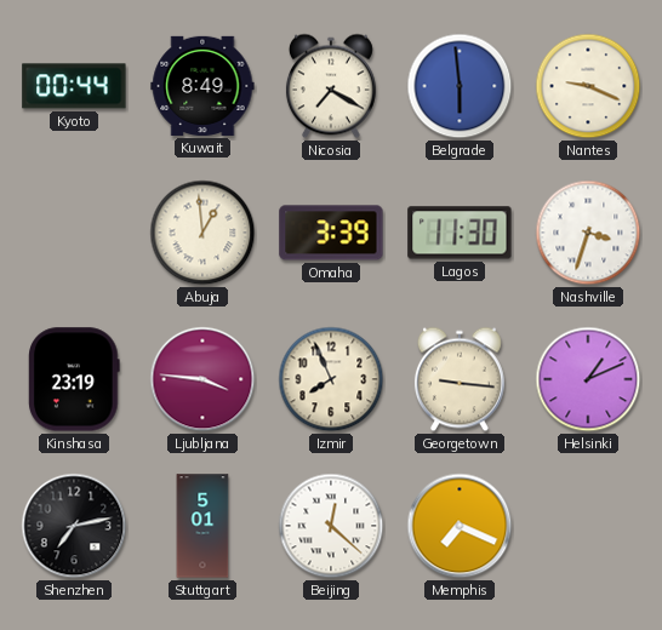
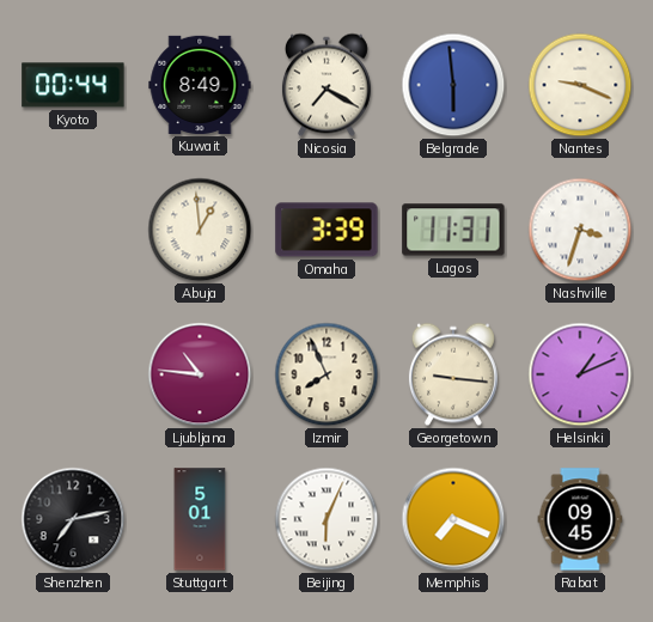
Lagos: 11:30 -> 11:31 (453, 230)
Kinshasa: 23:19 -> none (74, 379)
Ljubljana: 3:46 -> 10:46 (200, 374)
Beijing: 12:22 -> 6:04 (326, 519)
Rabat: none -> 09:45 (580, 519)
